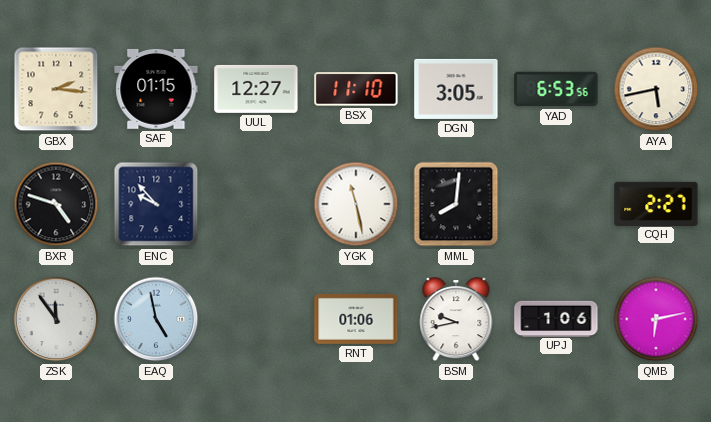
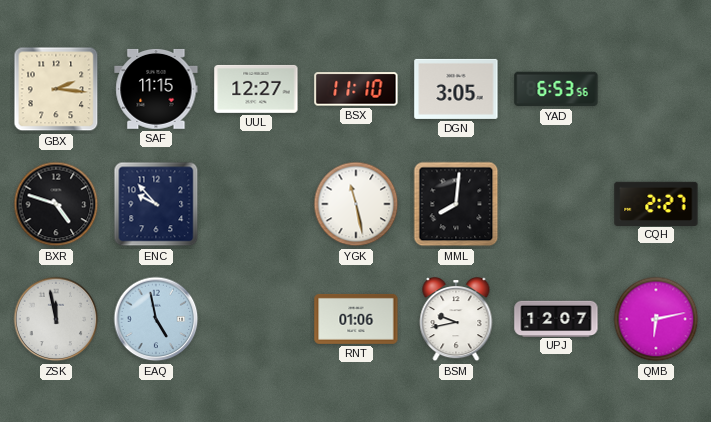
SAF: 01:15 -> 11:15 (156, 89)
AYA: 5:43 -> none (656, 89)
ZSK: 11:54 -> 11:58 (56, 319)
UPJ: 1:06 -> 12:07 (556, 318)
